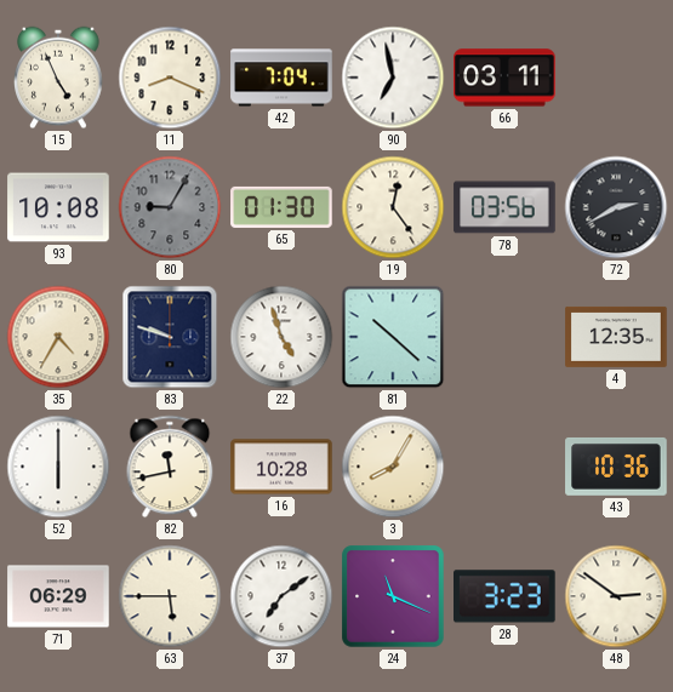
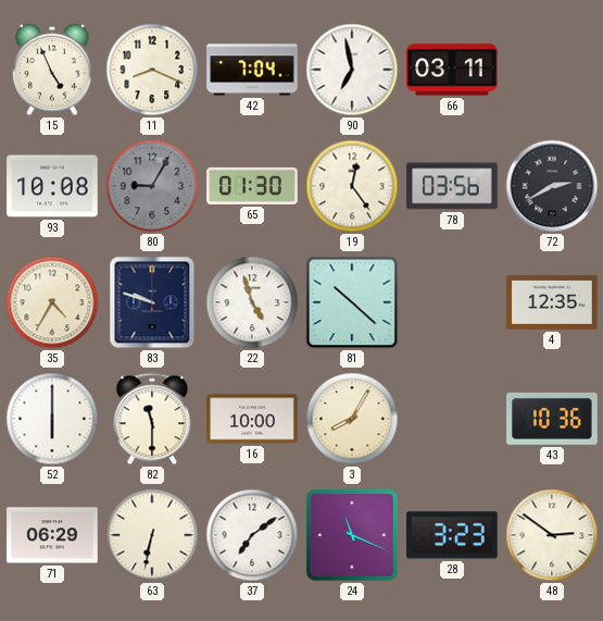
82: 11:43 -> 11:30 (152, 419)
16: 10:28 -> 10:00 (252, 419)
63: 5:45 -> 6:32 (152, 535)
